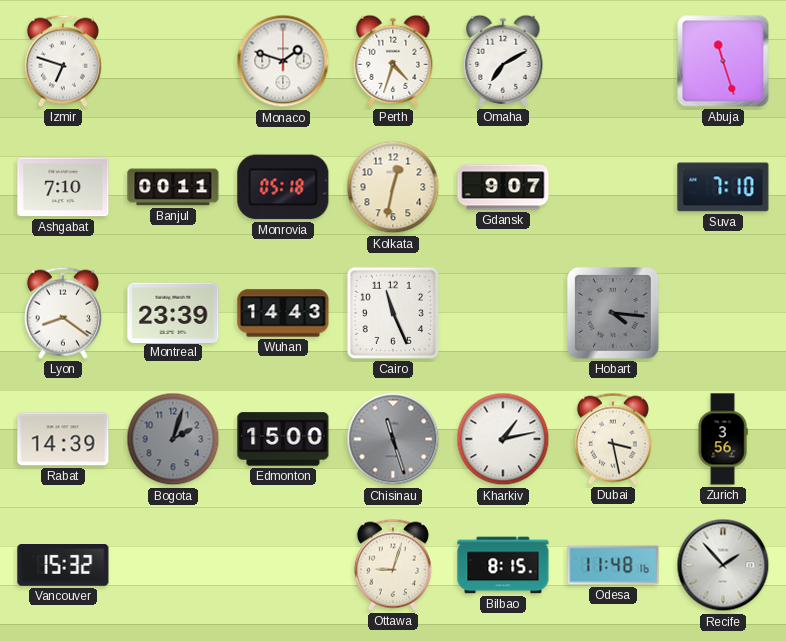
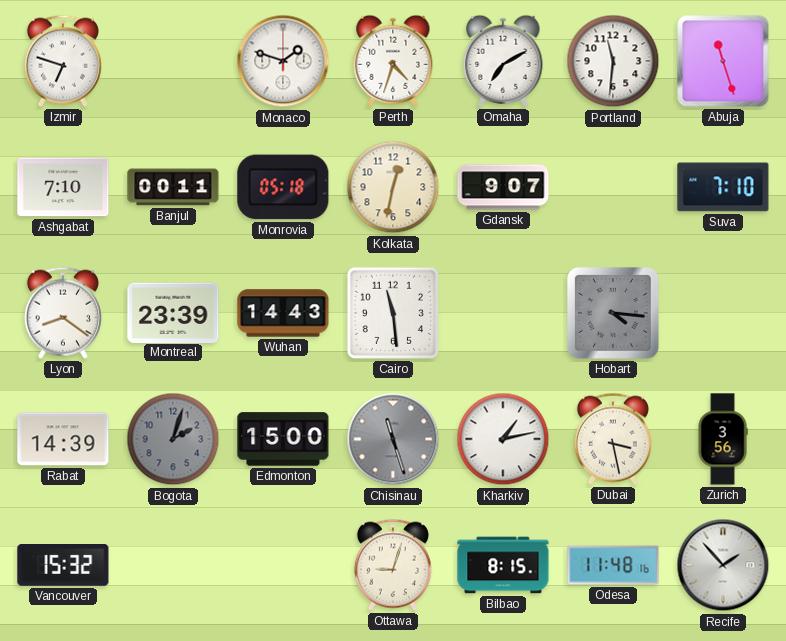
Portland: none -> 11:31 (613, 61)
Cairo: 11:26 -> 11:29 (393, 313)
